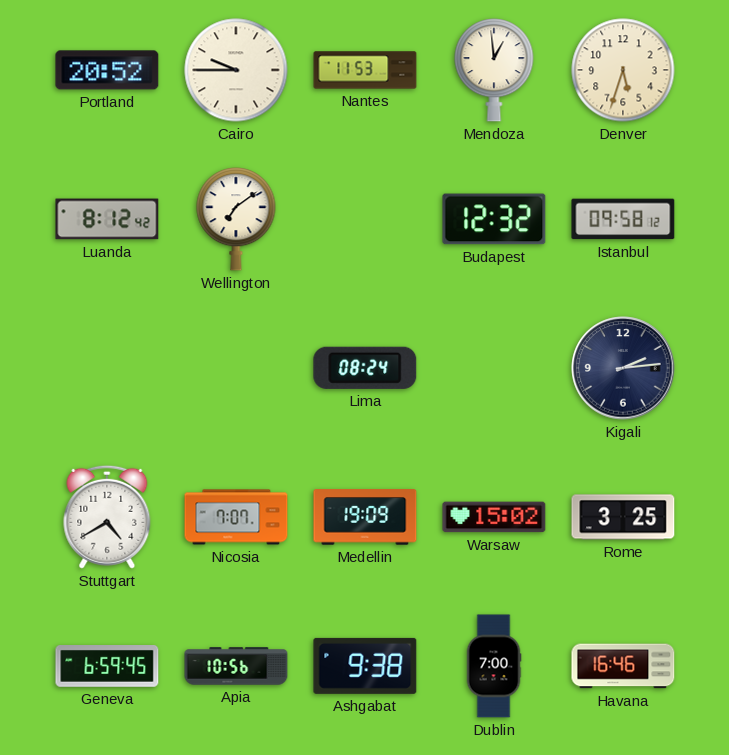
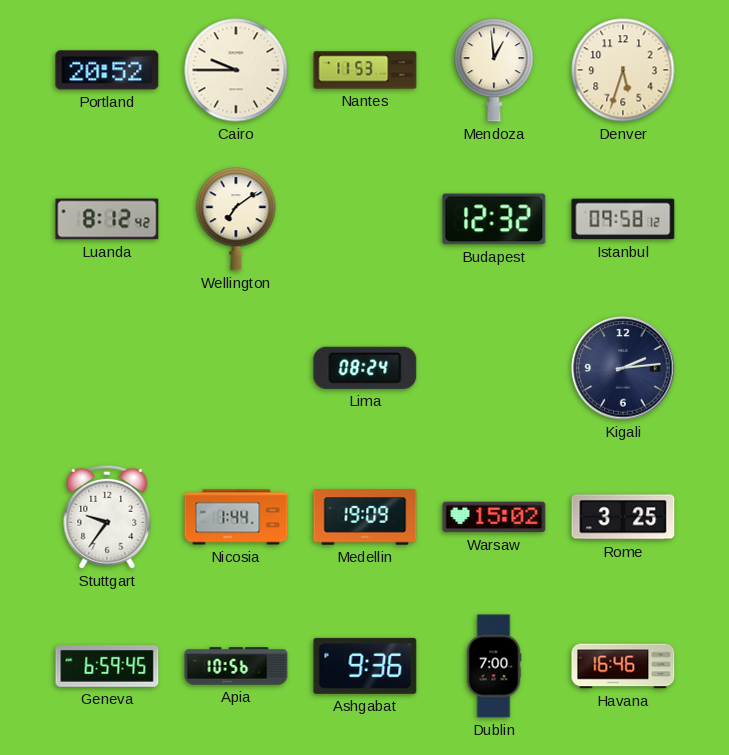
Stuttgart: 4:40 -> 9:36 (107, 517)
Nicosia: 7:07 -> 1:44 (236, 517)
Ashgabat: 9:38 -> 9:36 (365, 666)
